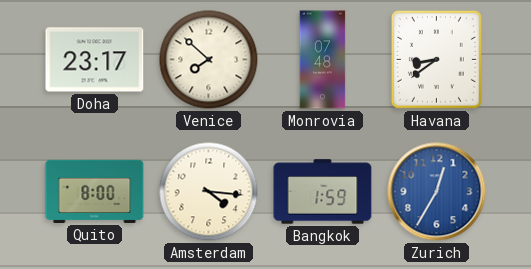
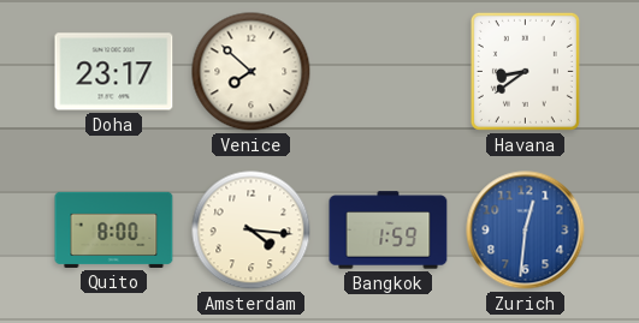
Monrovia: 07:48 -> none (323, 60)
Zurich: 12:35 -> 12:31 (526, 231)
